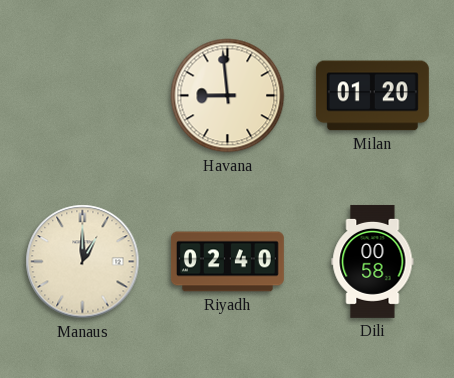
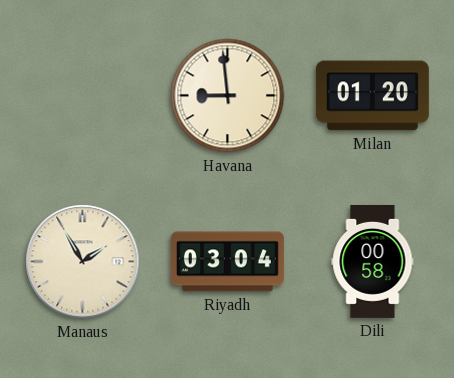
Manaus: 1:00 -> 1:55 (83, 262)
Riyadh: 02:40 -> 03:04 (227, 262)
